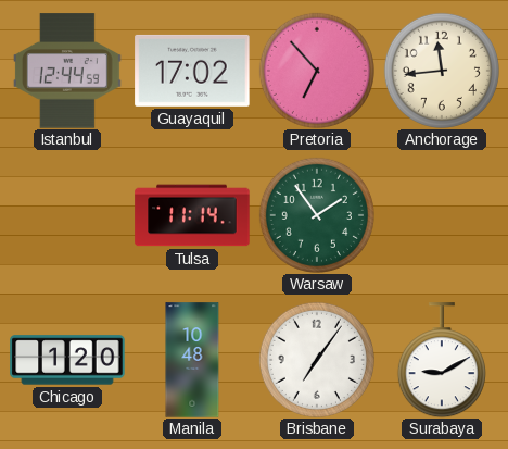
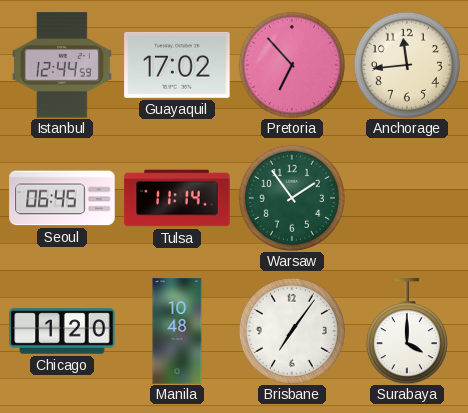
Seoul: none -> 06:45 (62, 198)
Surabaya: 9:10 -> 4:00 (407, 331)
